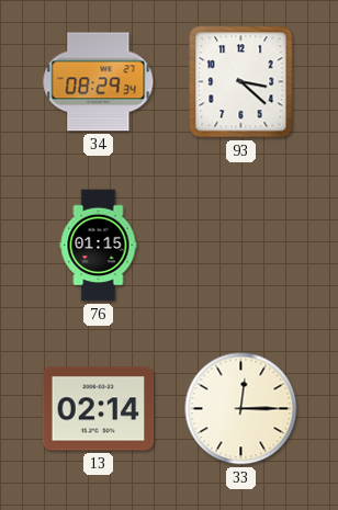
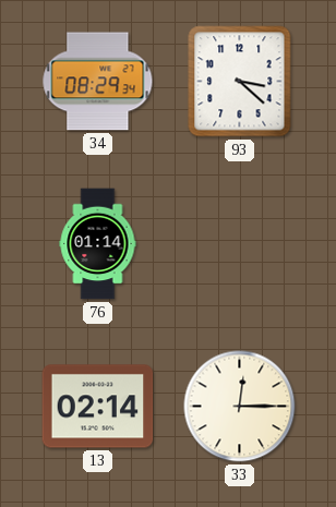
76: 01:15 -> 01:14 (98, 244)
